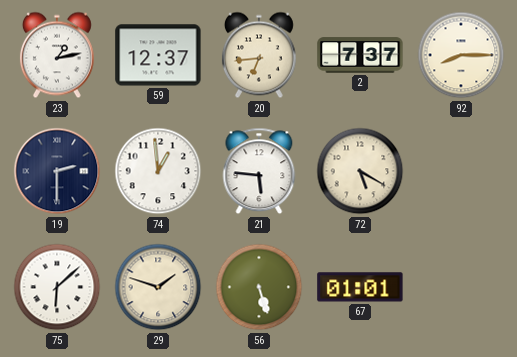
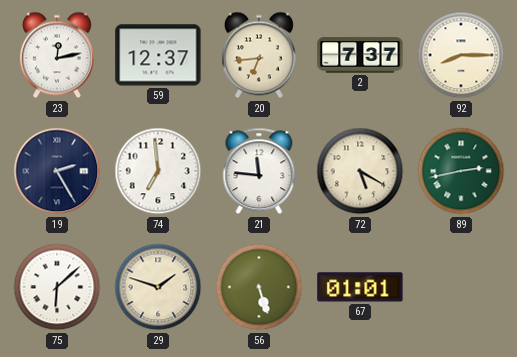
23: 1:13 -> 12:13 (57, 55)
19: 2:30 -> 2:25 (57, 171)
74: 12:59 -> 6:59 (158, 171)
21: 5:46 -> 11:46 (259, 171)
89: none -> 2:43 (461, 171)
